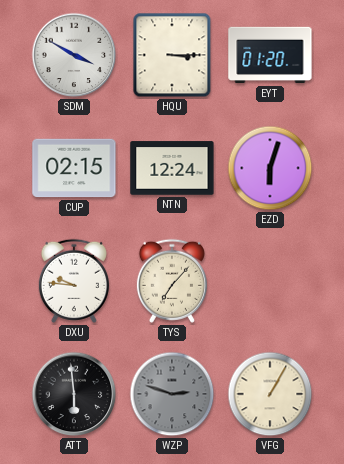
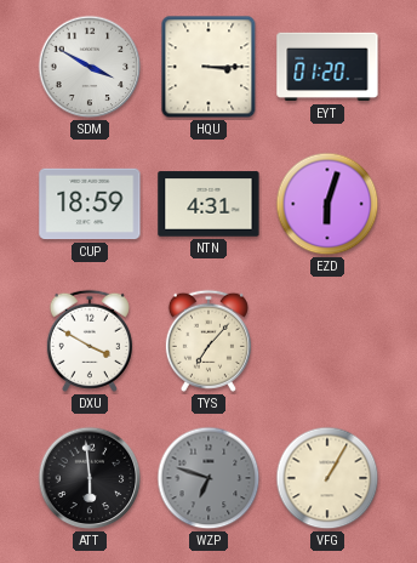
CUP: 02:15 -> 18:59 (90, 204)
NTN: 12:24 -> 4:31 (208, 204)
DXU: 9:46 -> 3:50 (90, 341)
WZP: 2:48 -> 6:48 (208, 478)
